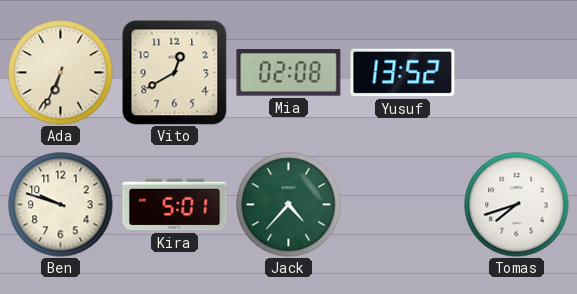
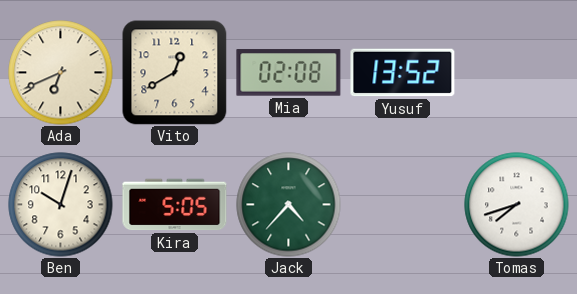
Ada: 6:34 -> 6:41 (61, 73)
Ben: 9:48 -> 10:03 (61, 205)
Kira: 5:01 -> 5:05 (175, 205)
